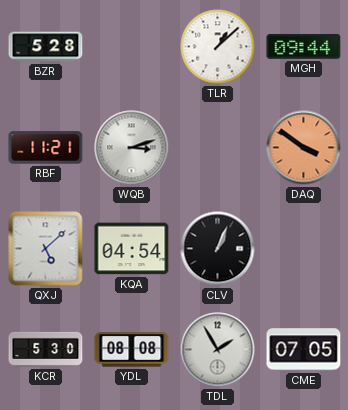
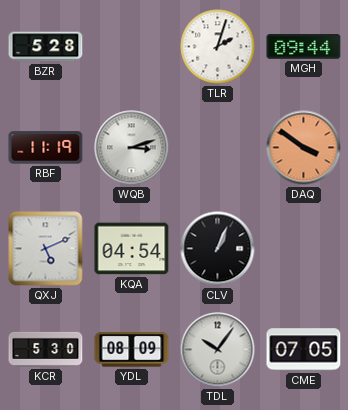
TLR: 1:08 -> 2:03 (218, 47)
RBF: 11:21 -> 11:19 (46, 148)
QXJ: 5:08 -> 5:11 (46, 249)
YDL: 08:08 -> 08:09 (132, 350)
TDL: 1:55 -> 10:06 (218, 350)
